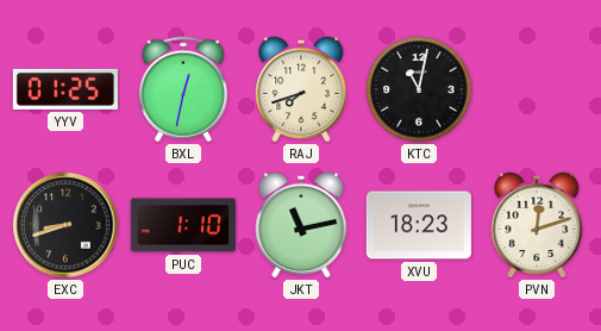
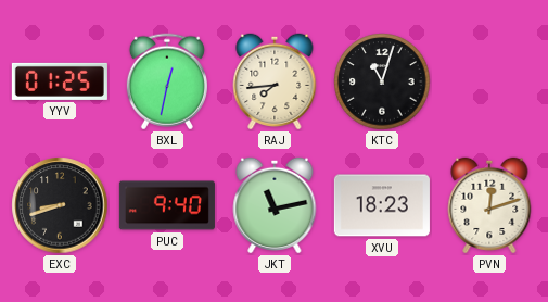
RAJ: 7:42 -> 7:44 (275, 81)
KTC: 11:02 -> 11:03 (382, 81)
PUC: 1:10 -> 9:40 (167, 205)
